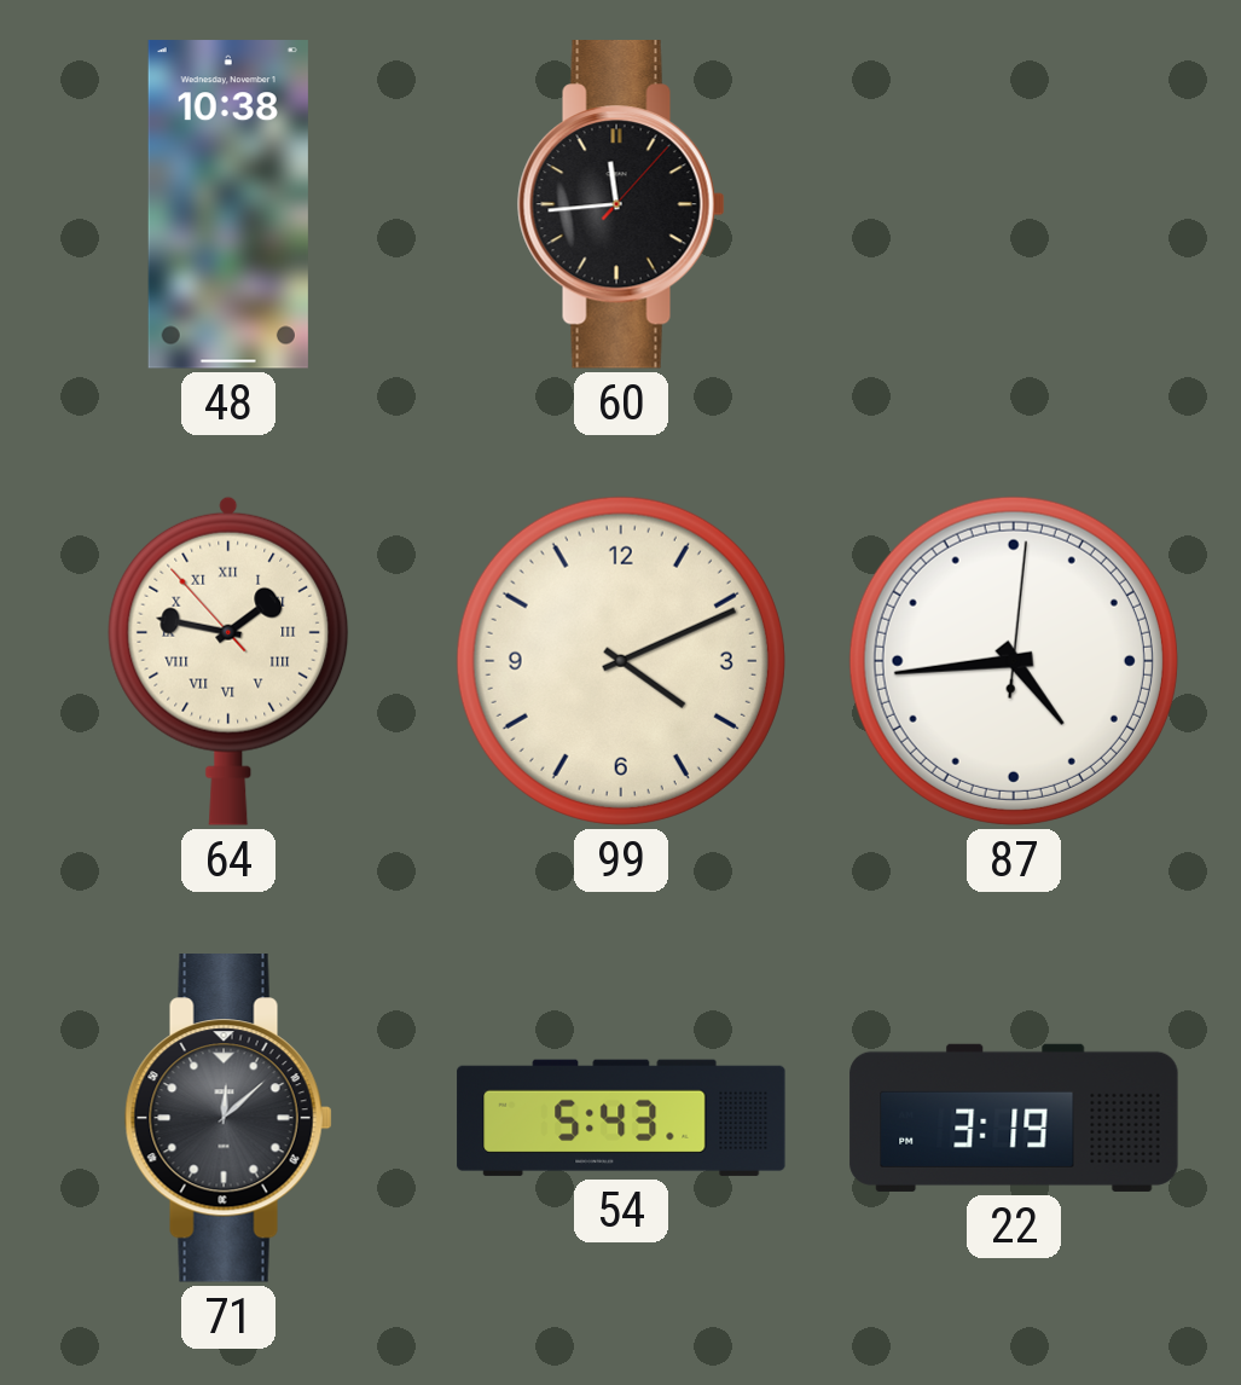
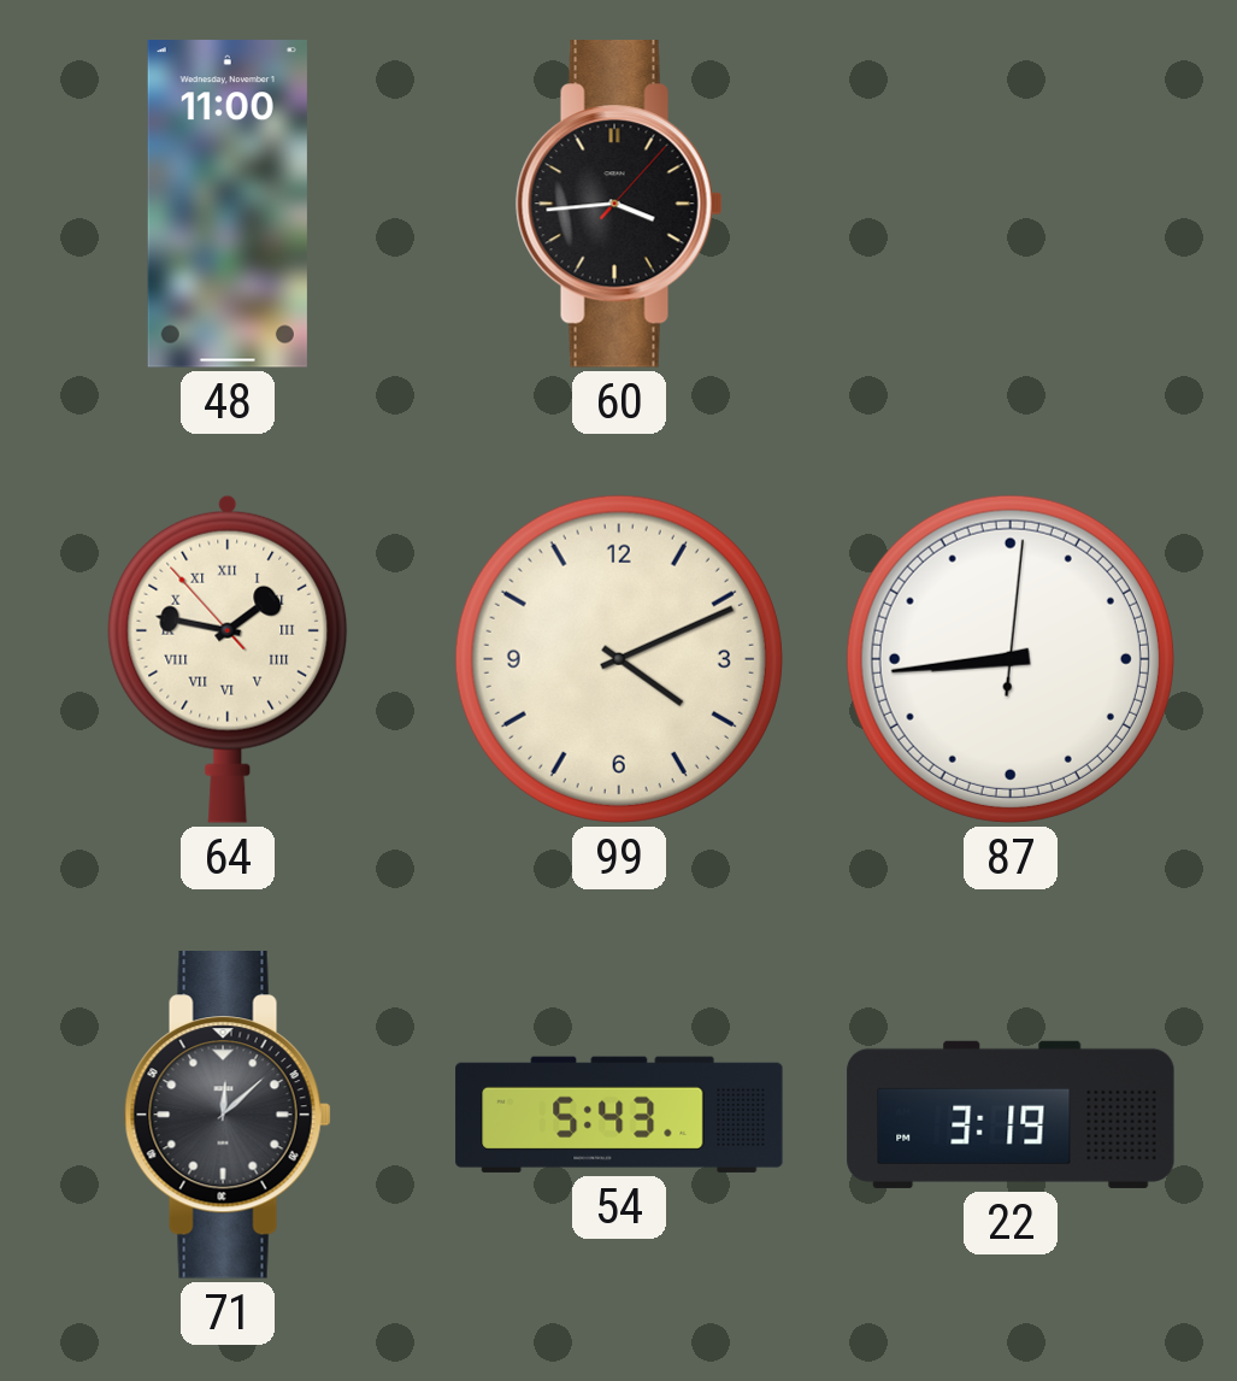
48: 10:38 -> 11:00 (228, 204)
60: 11:44 -> 3:44 (619, 205)
87: 4:44 -> 8:44 (1011, 659)
